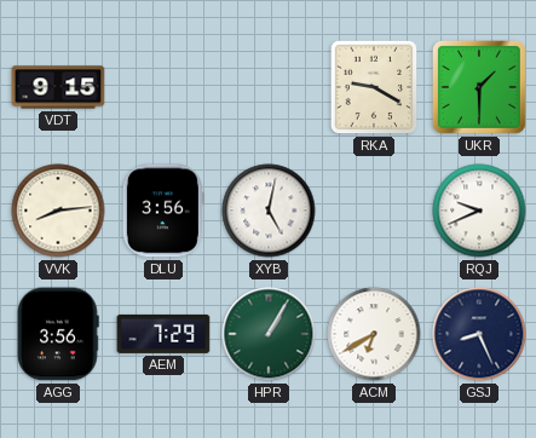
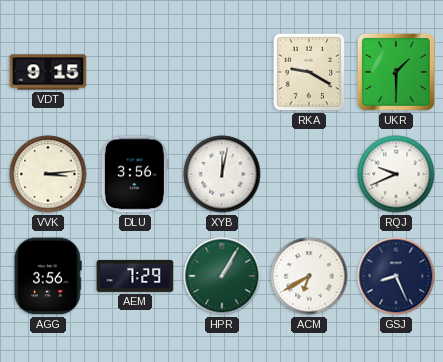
VVK: 8:14 -> 3:14 (48, 174)
XYB: 5:02 -> 12:02 (222, 174)
